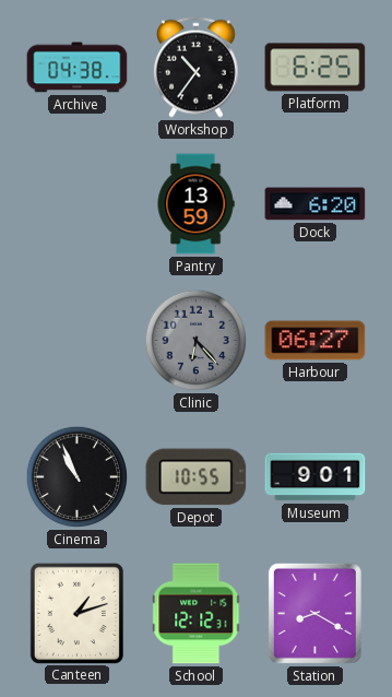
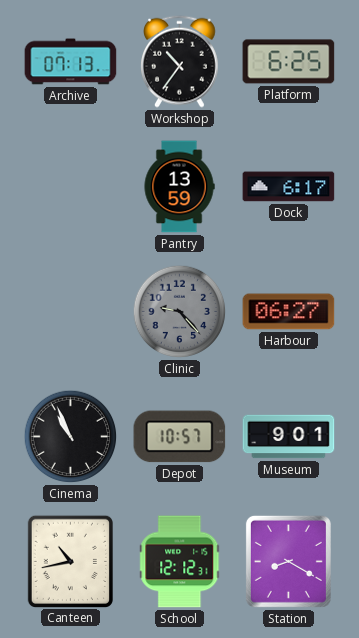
Archive: 04:38 -> 07:13 (71, 62)
Dock: 6:20 -> 6:17 (289, 187)
Clinic: 6:23 -> 9:23 (180, 312)
Depot: 10:55 -> 10:57 (180, 437)
Canteen: 1:12 -> 10:43 (70, 561)
